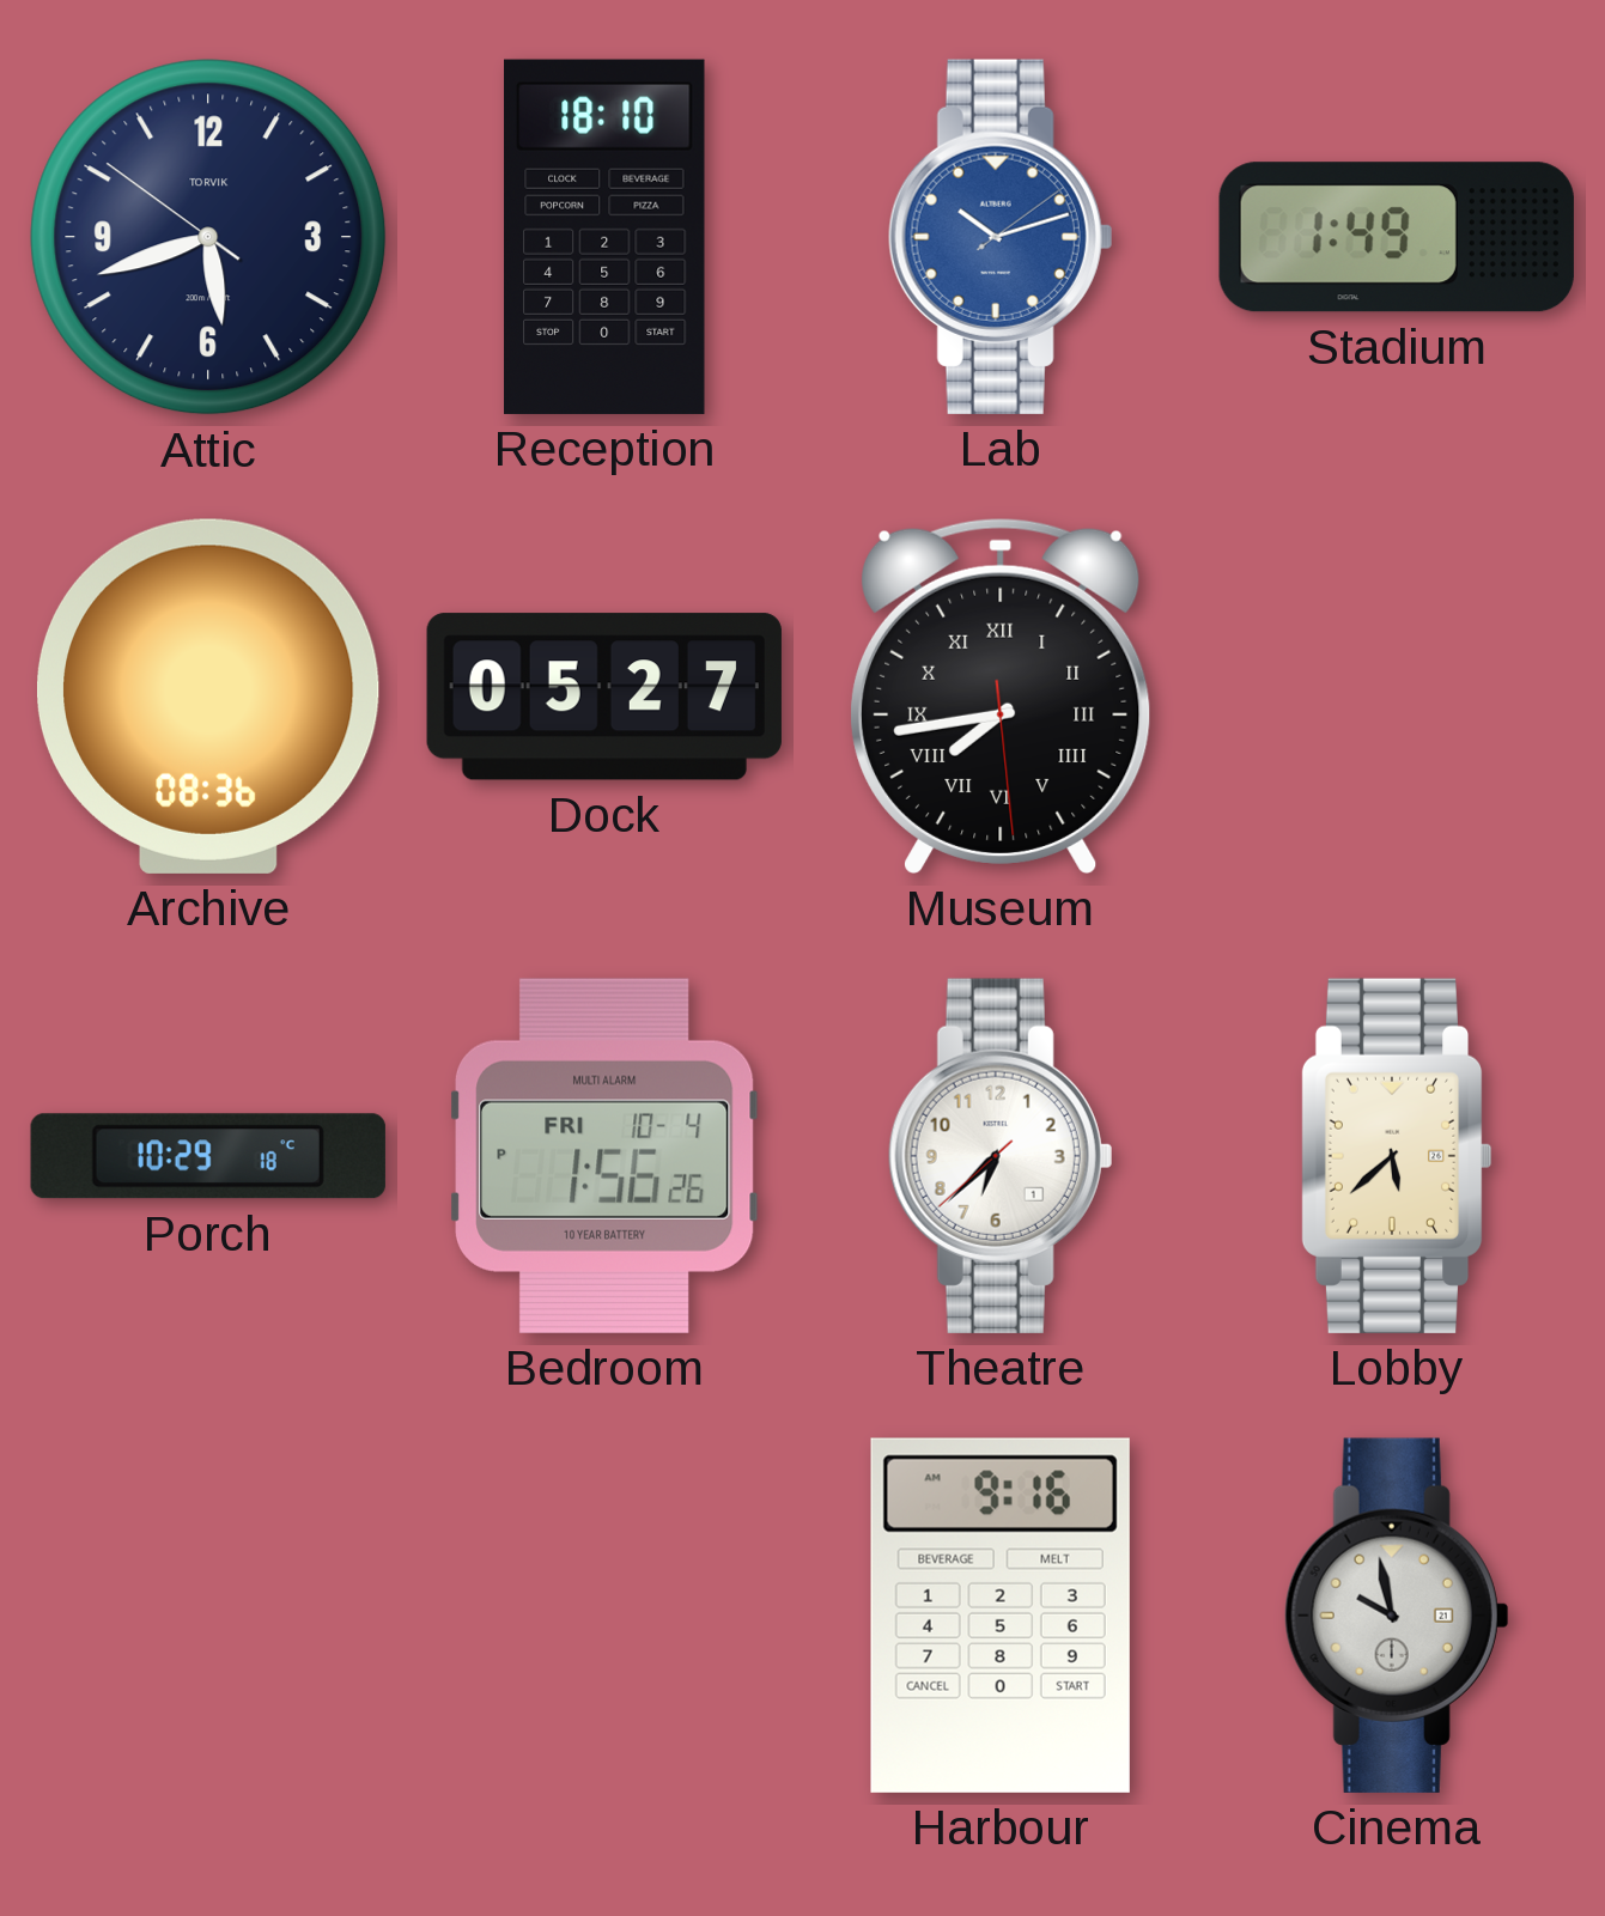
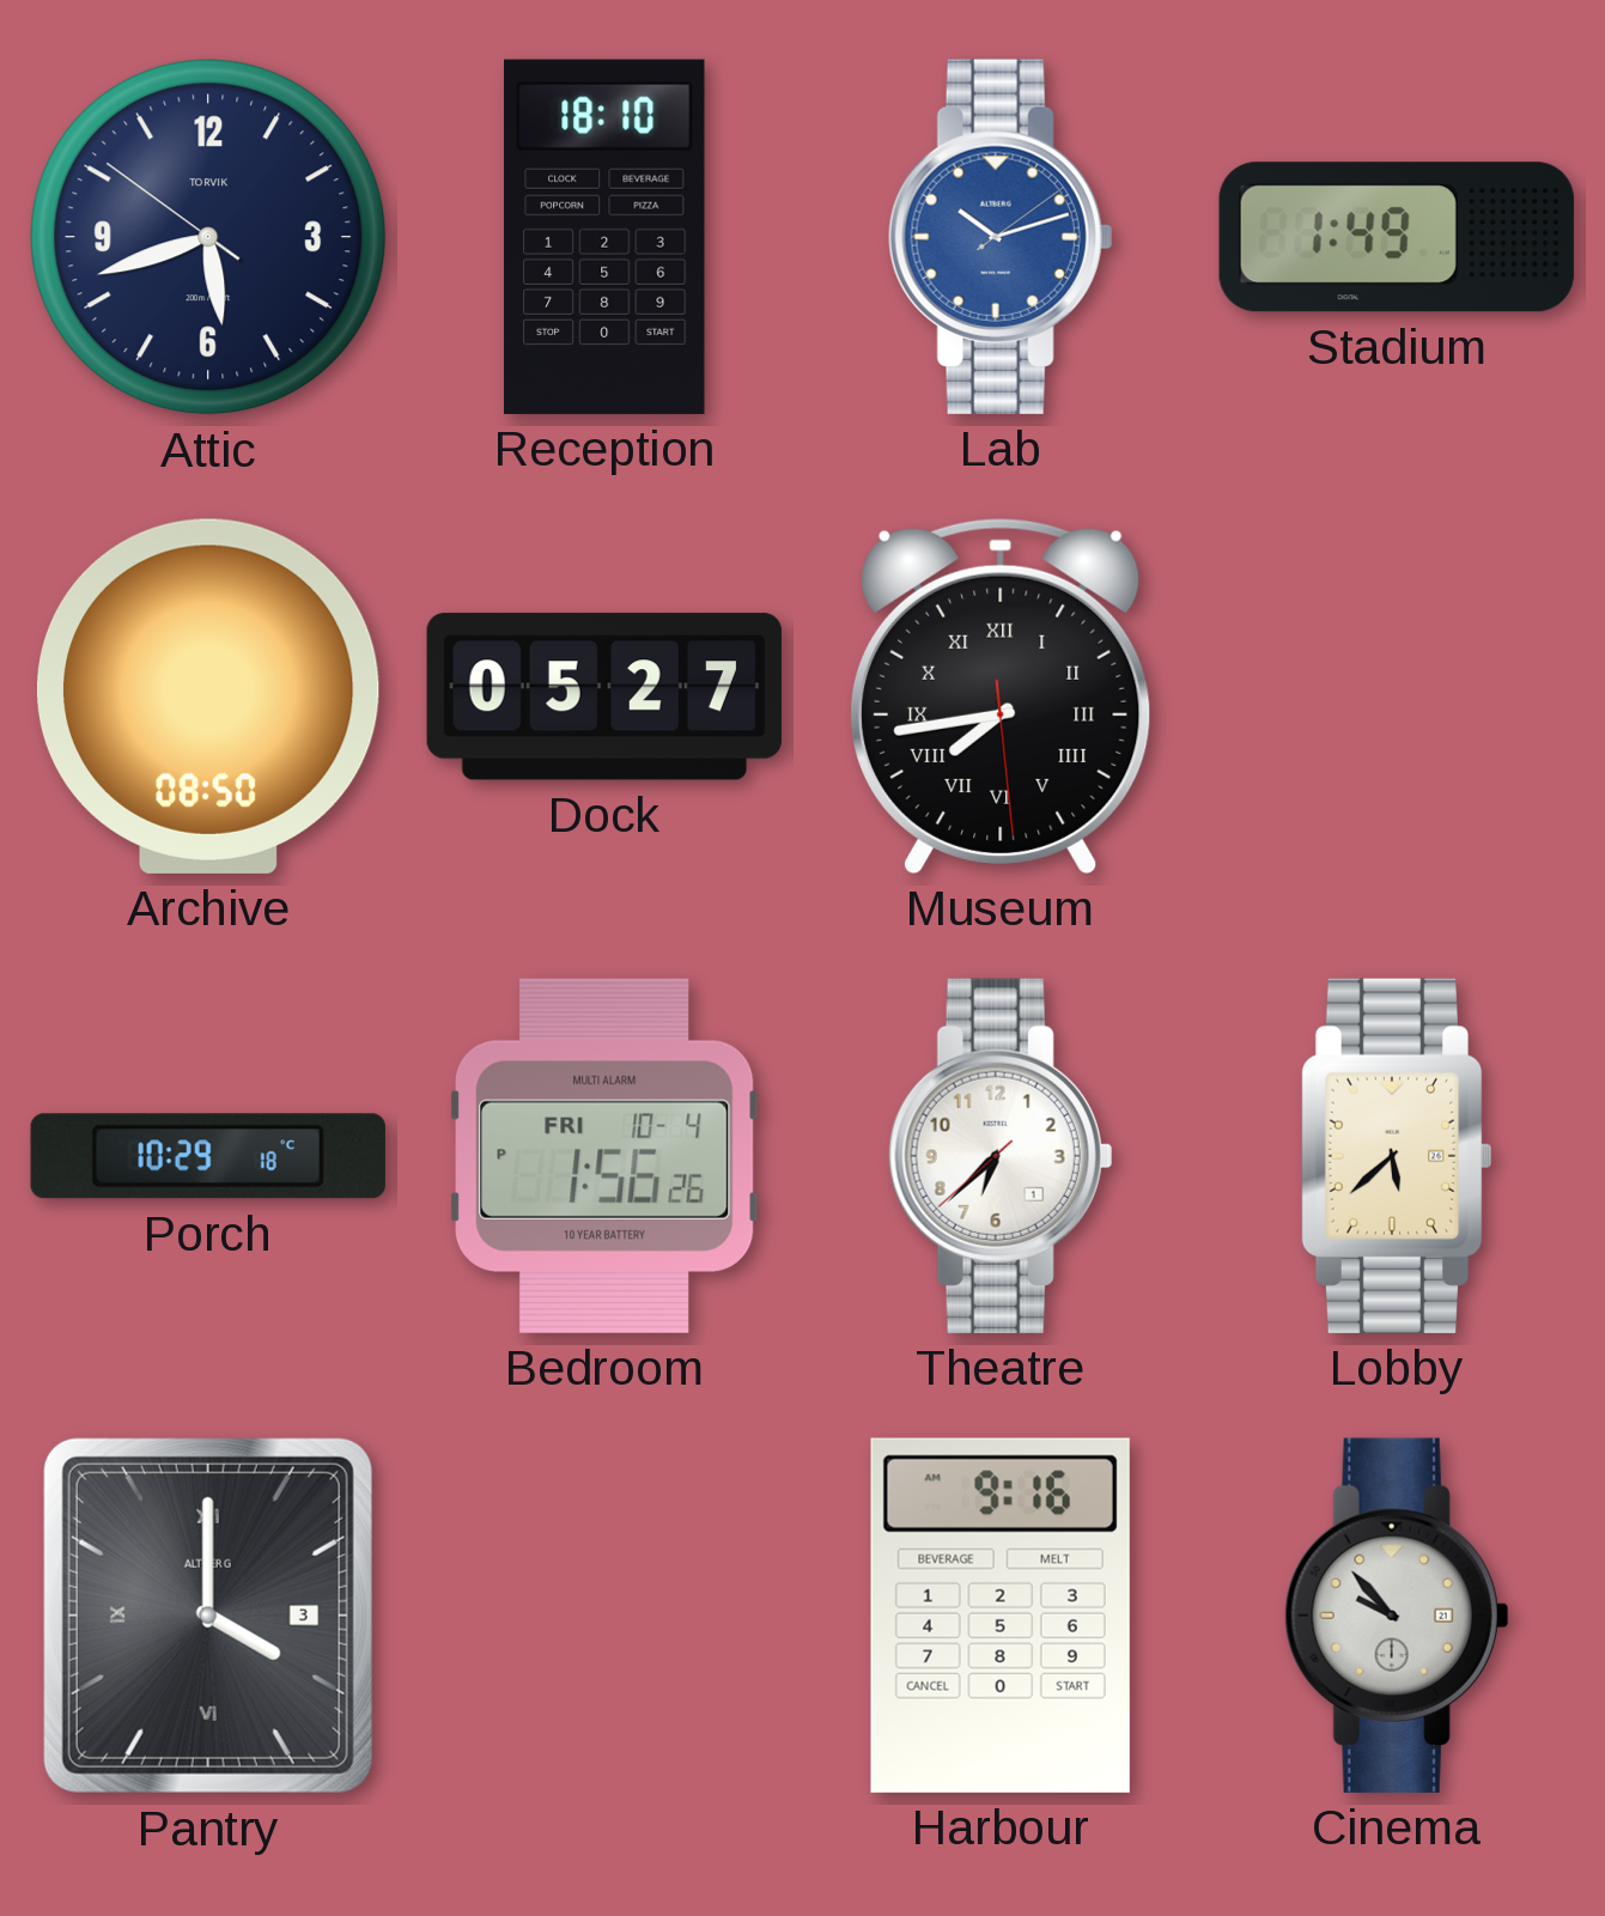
Archive: 08:36 -> 08:50 (208, 697)
Pantry: none -> 4:00 (208, 1616)
Cinema: 9:58 -> 9:53 (1397, 1616)
